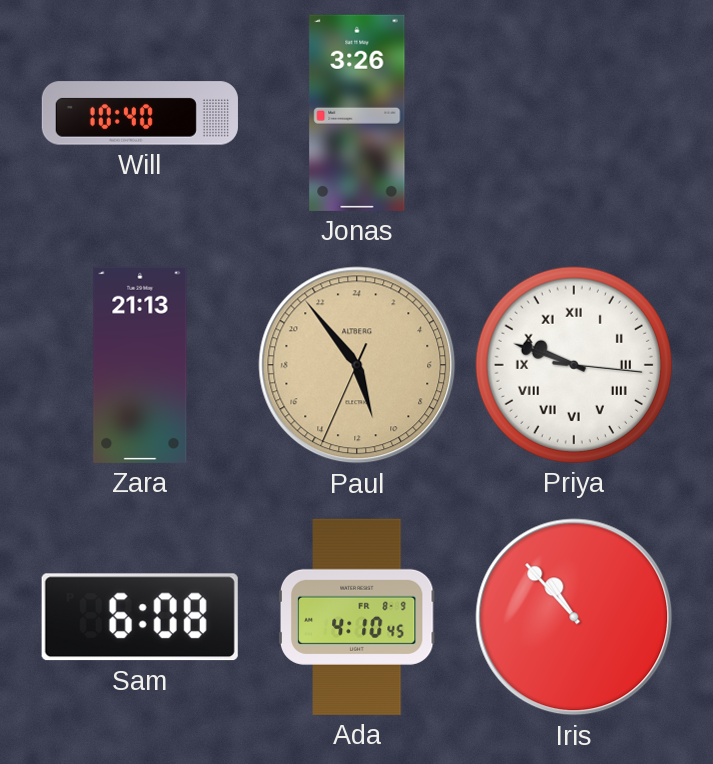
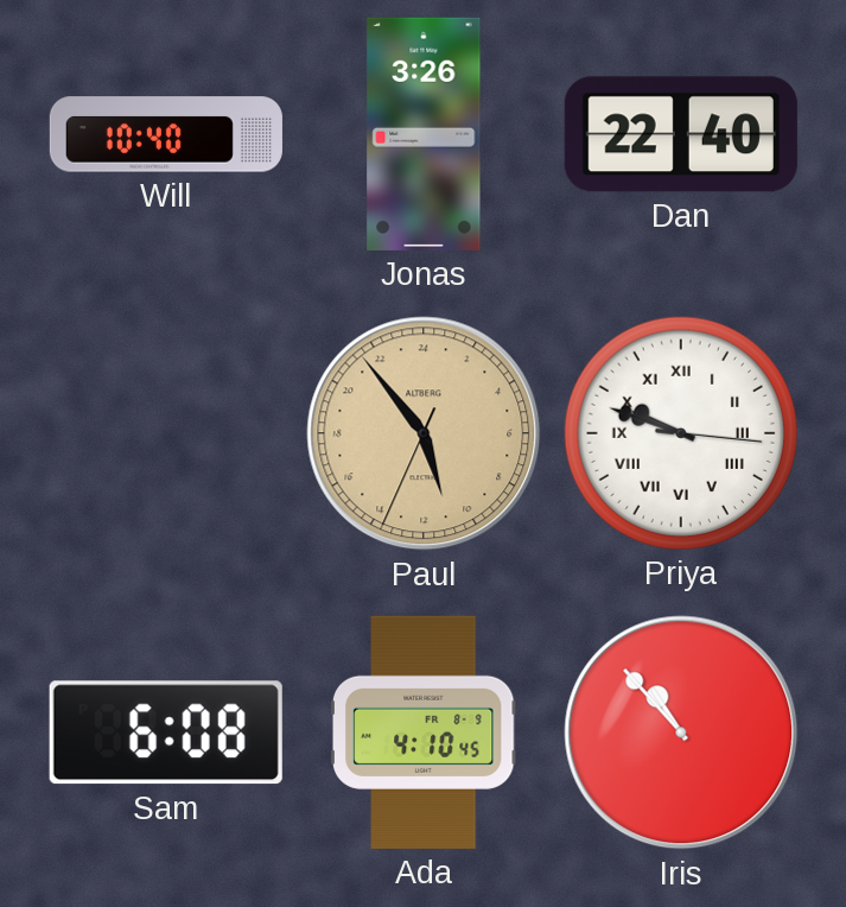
Dan: none -> 22:40 (681, 134)
Zara: 21:13 -> none (140, 365)
